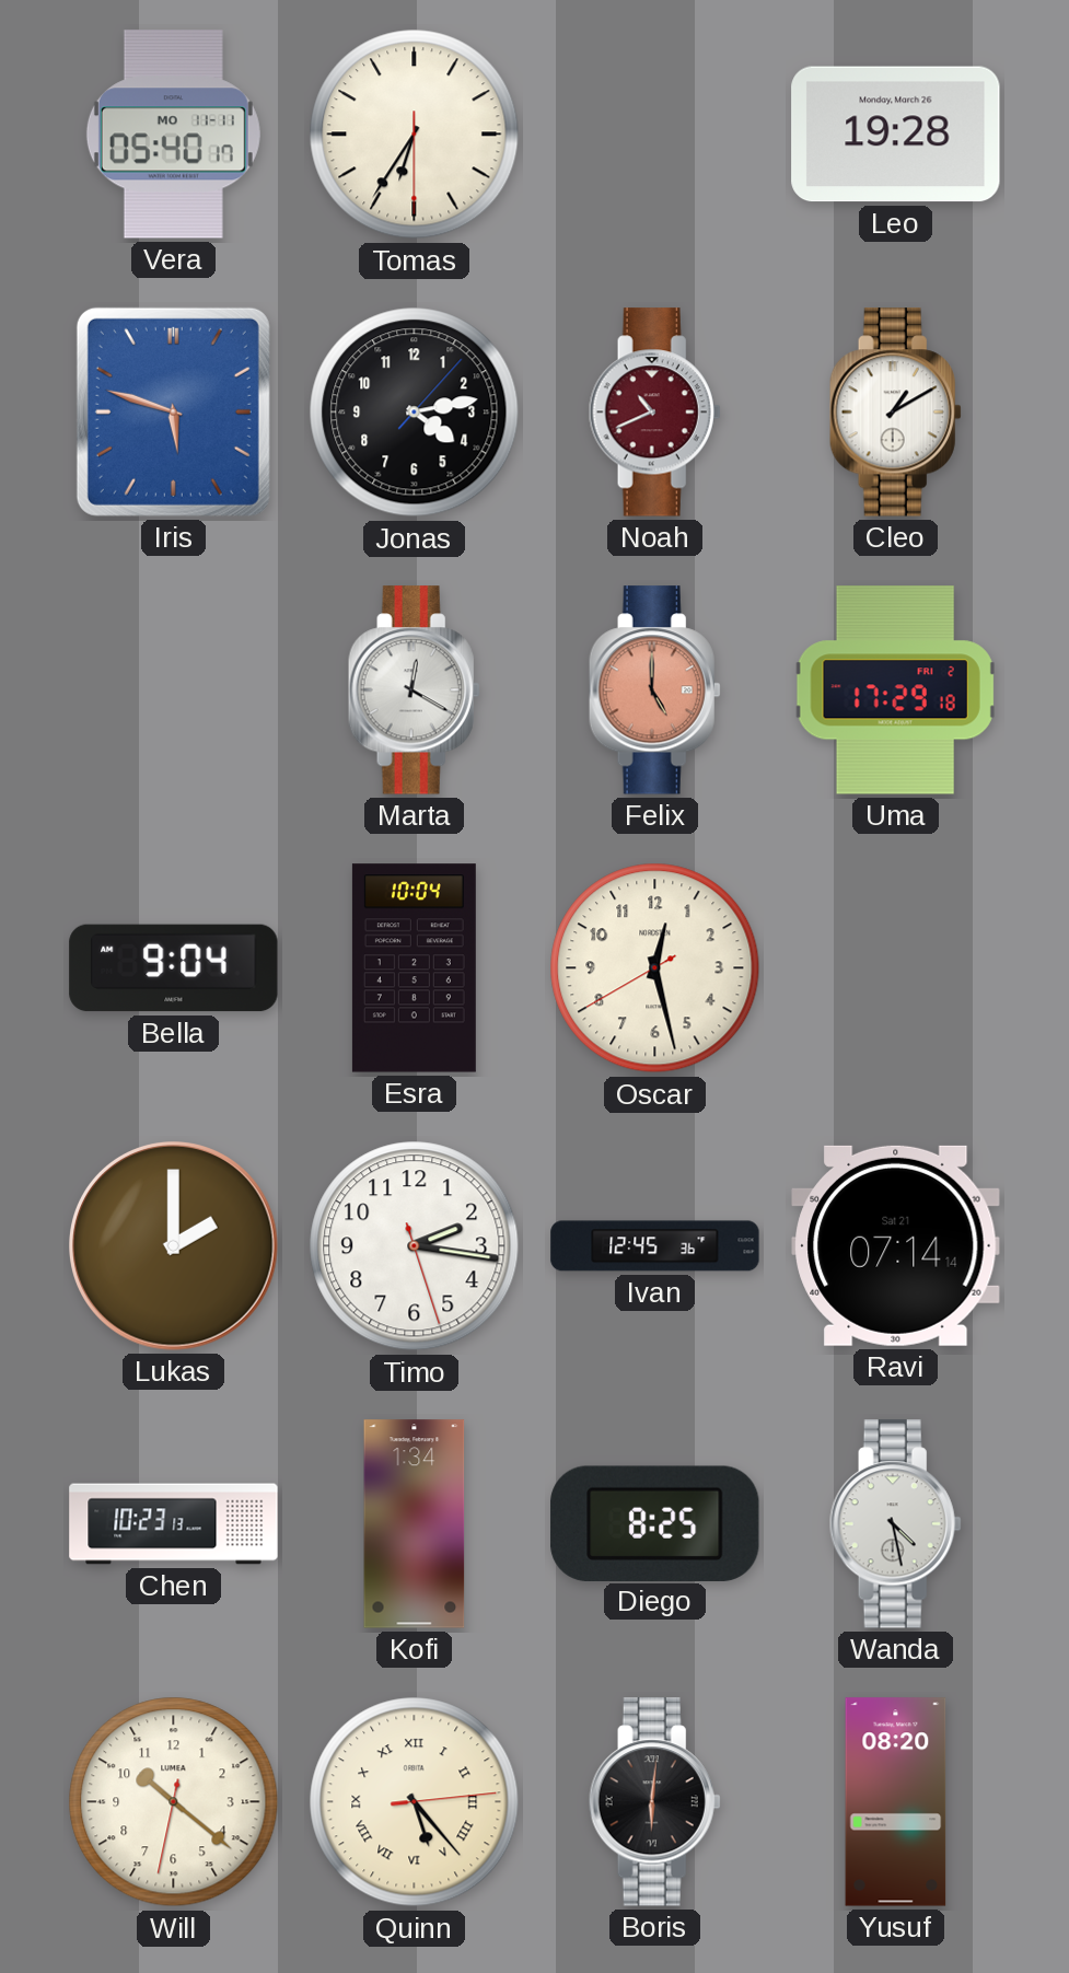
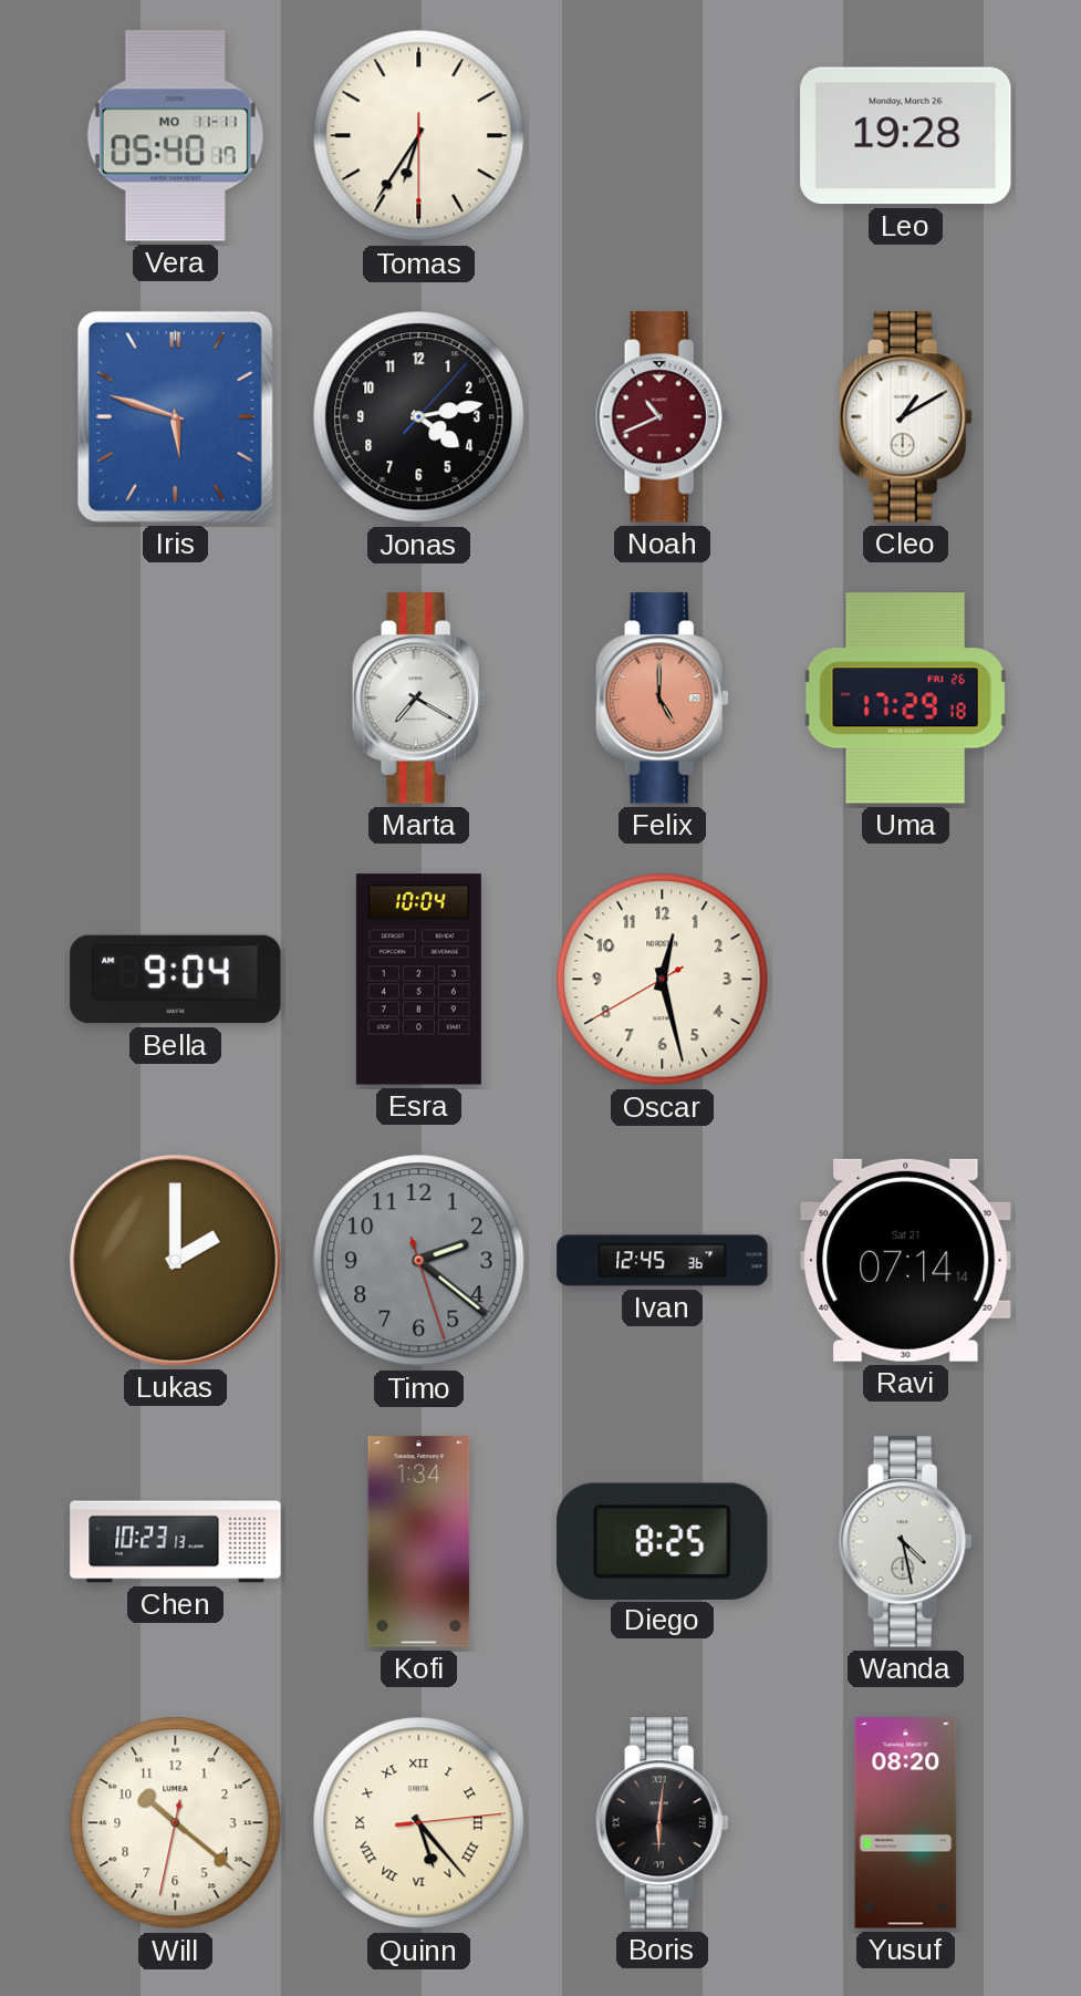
Marta: 12:20 -> 7:20 (418, 699)
Uma date: FRI 2 -> FRI 26 (905, 699)
Timo: 2:16 -> 2:21 (419, 1261)
Timo dial: white -> grey (419, 1261)
